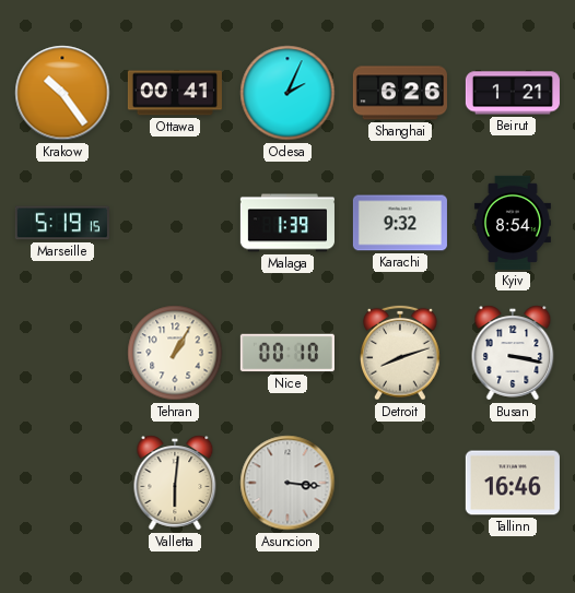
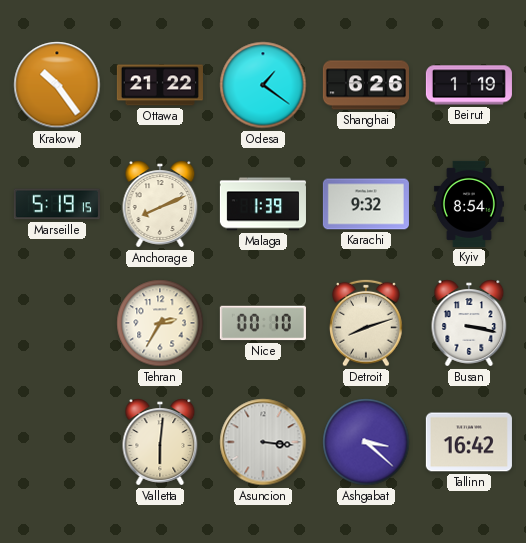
Ottawa: 00:41 -> 21:22 (160, 85)
Odesa: 2:04 -> 1:21 (263, 85)
Beirut: 1:21 -> 1:19 (469, 85)
Anchorage: none -> 8:11 (160, 204)
Tehran: 1:05 -> 2:35 (160, 323)
Ashgabat: none -> 3:22 (366, 442)
Tallinn: 16:46 -> 16:42 (469, 442)
